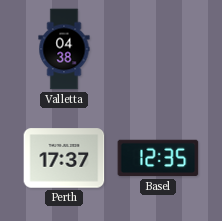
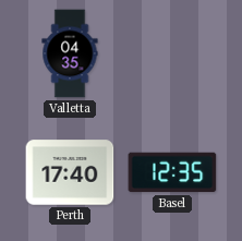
Valletta: 04:38 -> 04:35 (70, 53)
Perth: 17:37 -> 17:40 (70, 172)
